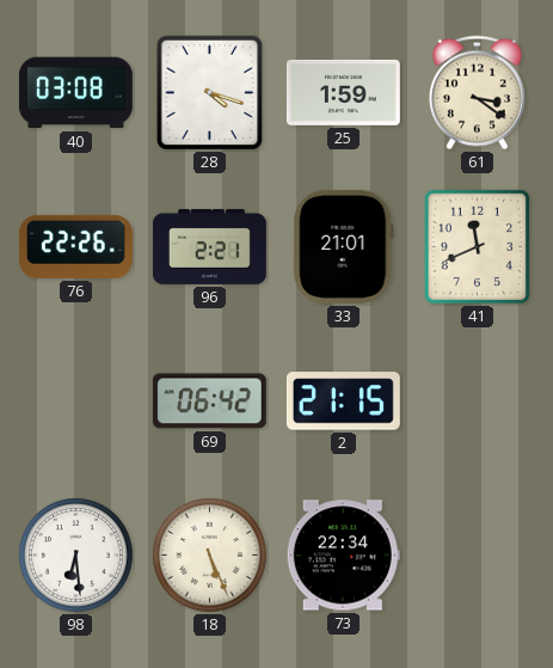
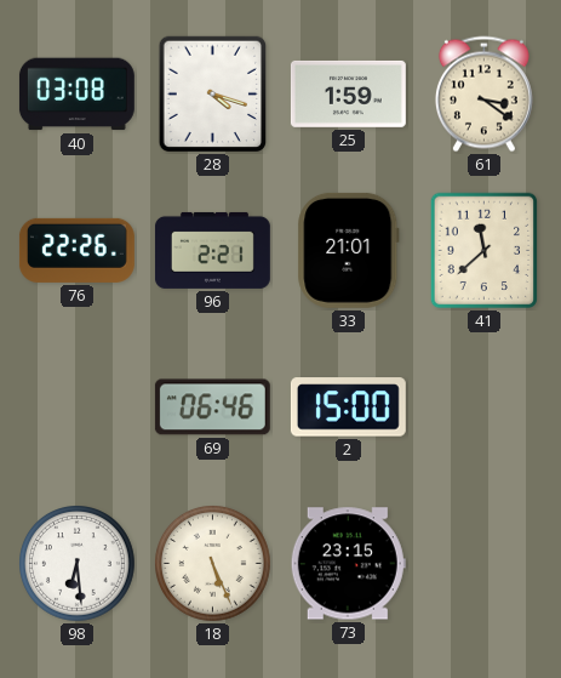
41: 11:41 -> 11:38 (485, 251)
69: 06:42 -> 06:46 (212, 408)
2: 21:15 -> 15:00 (348, 408)
73: 22:34 -> 23:15 (348, 564)
